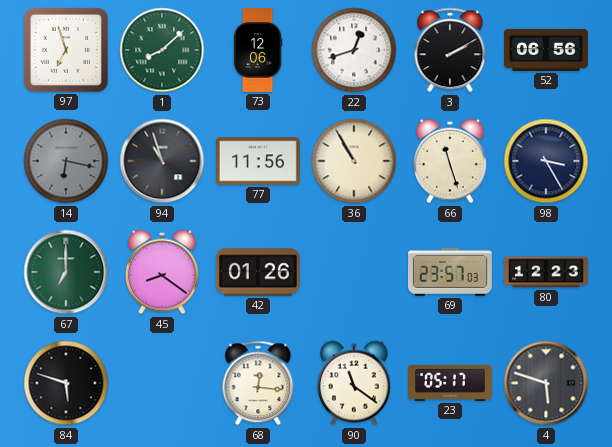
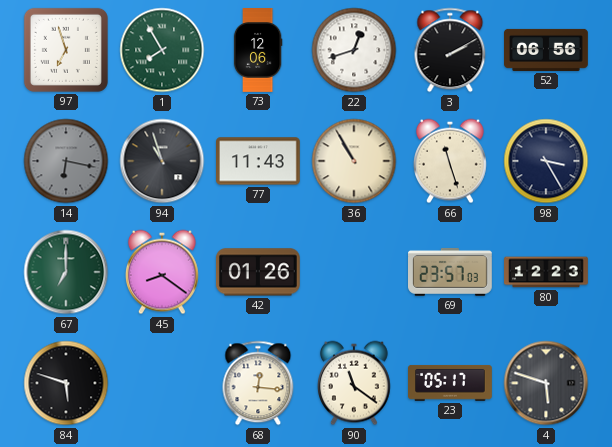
1: 8:08 -> 7:55 (162, 50)
77: 11:56 -> 11:43 (259, 161)
